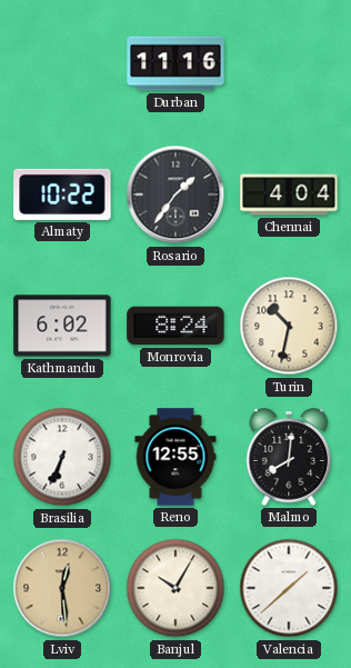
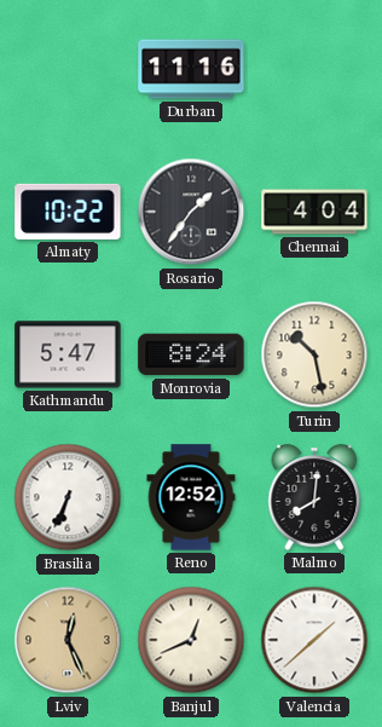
Kathmandu: 6:02 -> 5:47 (68, 354)
Turin: 10:32 -> 10:28 (314, 354)
Reno: 12:55 -> 12:52 (191, 497)
Lviv: 12:29 -> 12:26 (68, 640)
Banjul: 10:05 -> 12:41 (191, 640)
